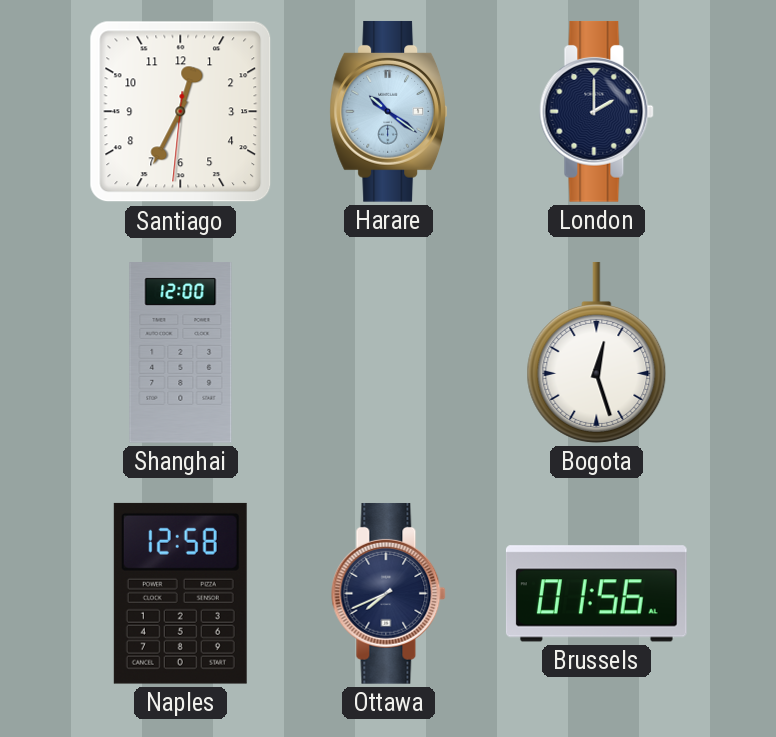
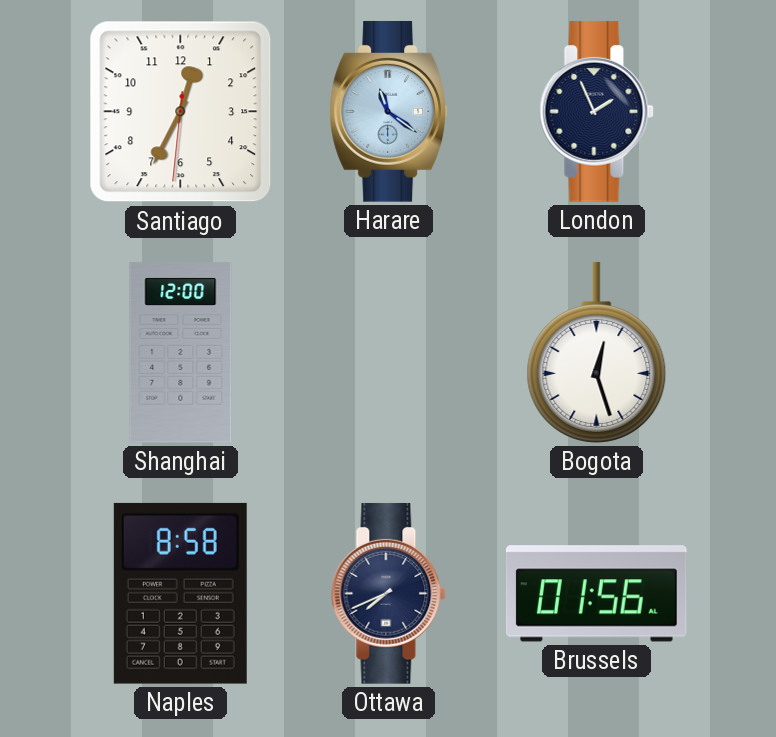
Harare: 10:21 -> 11:21 (388, 112)
London: 2:00 -> 1:56 (597, 112)
Naples: 12:58 -> 8:58 (180, 593)
